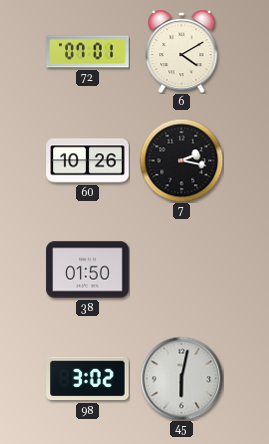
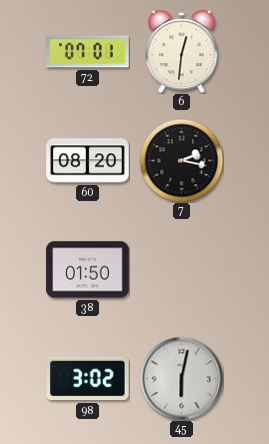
6: 4:10 -> 12:31 (182, 52)
60: 10:26 -> 08:20 (88, 161)
